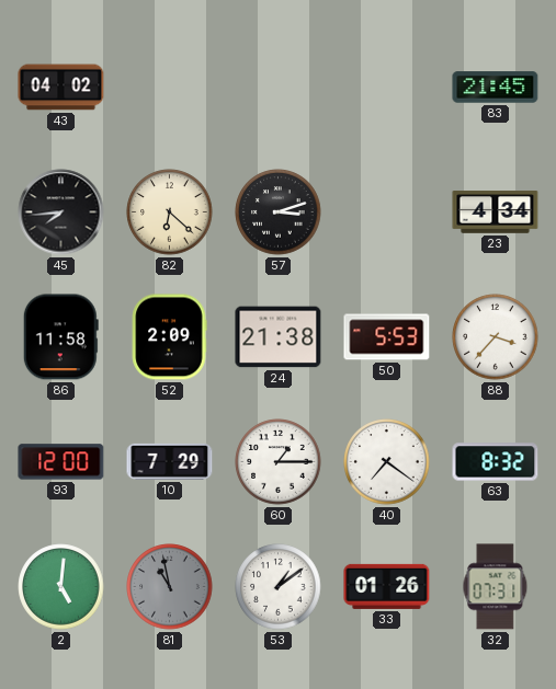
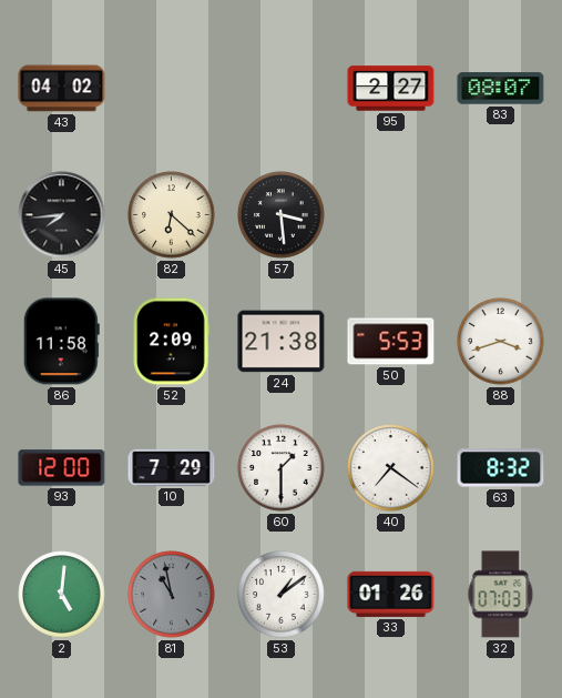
95: none -> 2:27 (391, 89)
83: 21:45 -> 08:07 (501, 89)
57: 3:12 -> 3:29 (282, 215)
23: 4:34 -> none (496, 213)
88: 3:37 -> 3:42 (501, 342)
60: 1:15 -> 1:30 (282, 468)
32: 07:31 -> 07:03 (501, 595)
